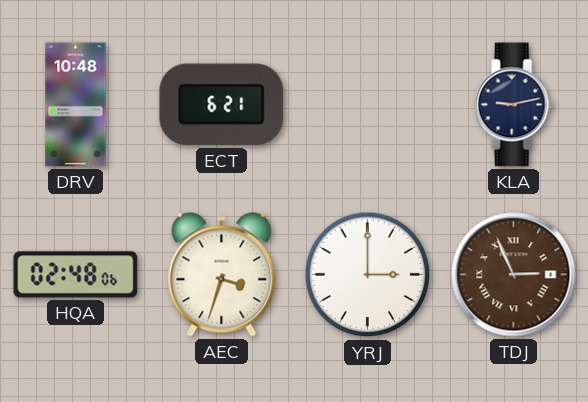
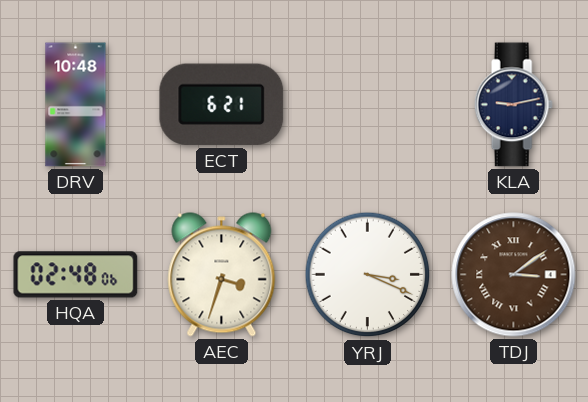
YRJ: 3:00 -> 3:19 (368, 275)
TDJ: 2:56 -> 3:09 (514, 275)
